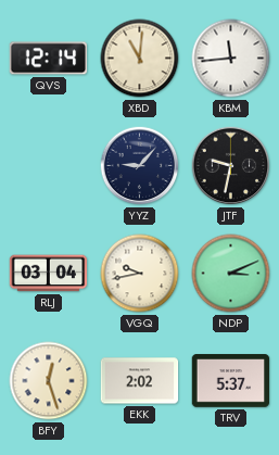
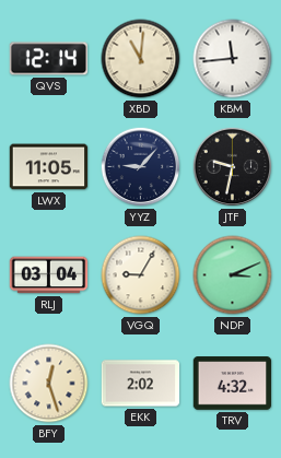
LWX: none -> 11:05 (49, 167)
VGQ: 9:43 -> 9:05 (141, 275)
TRV: 5:37 -> 4:32 (233, 384)
